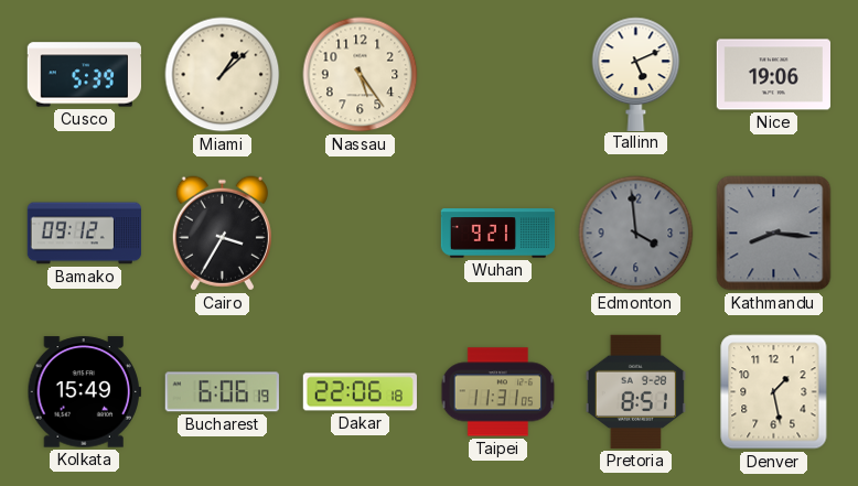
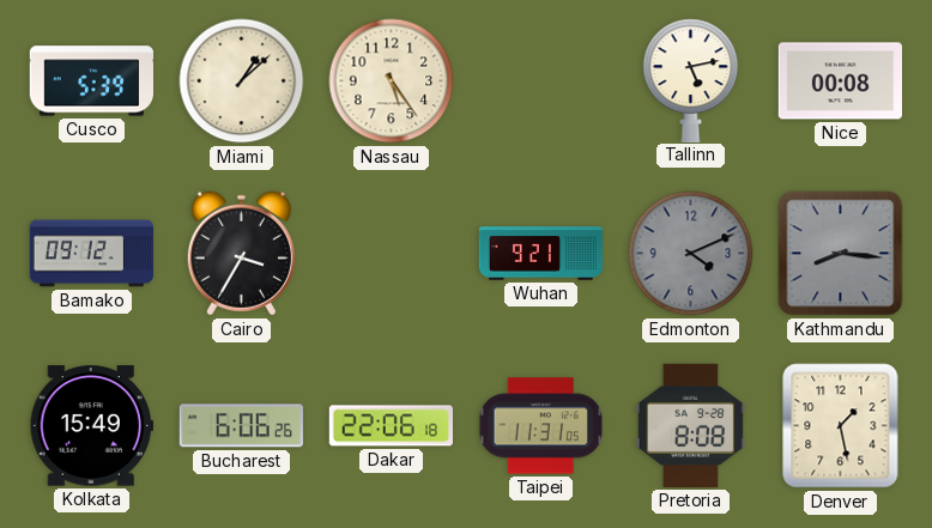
Tallinn: 5:11 -> 5:13 (691, 80)
Nice: 19:06 -> 00:08 (840, 81)
Edmonton: 3:59 -> 4:11 (691, 254)
Bucharest: 6:06:19 -> 6:06:26 (241, 426)
Pretoria: 8:51 -> 8:08 (690, 425)
